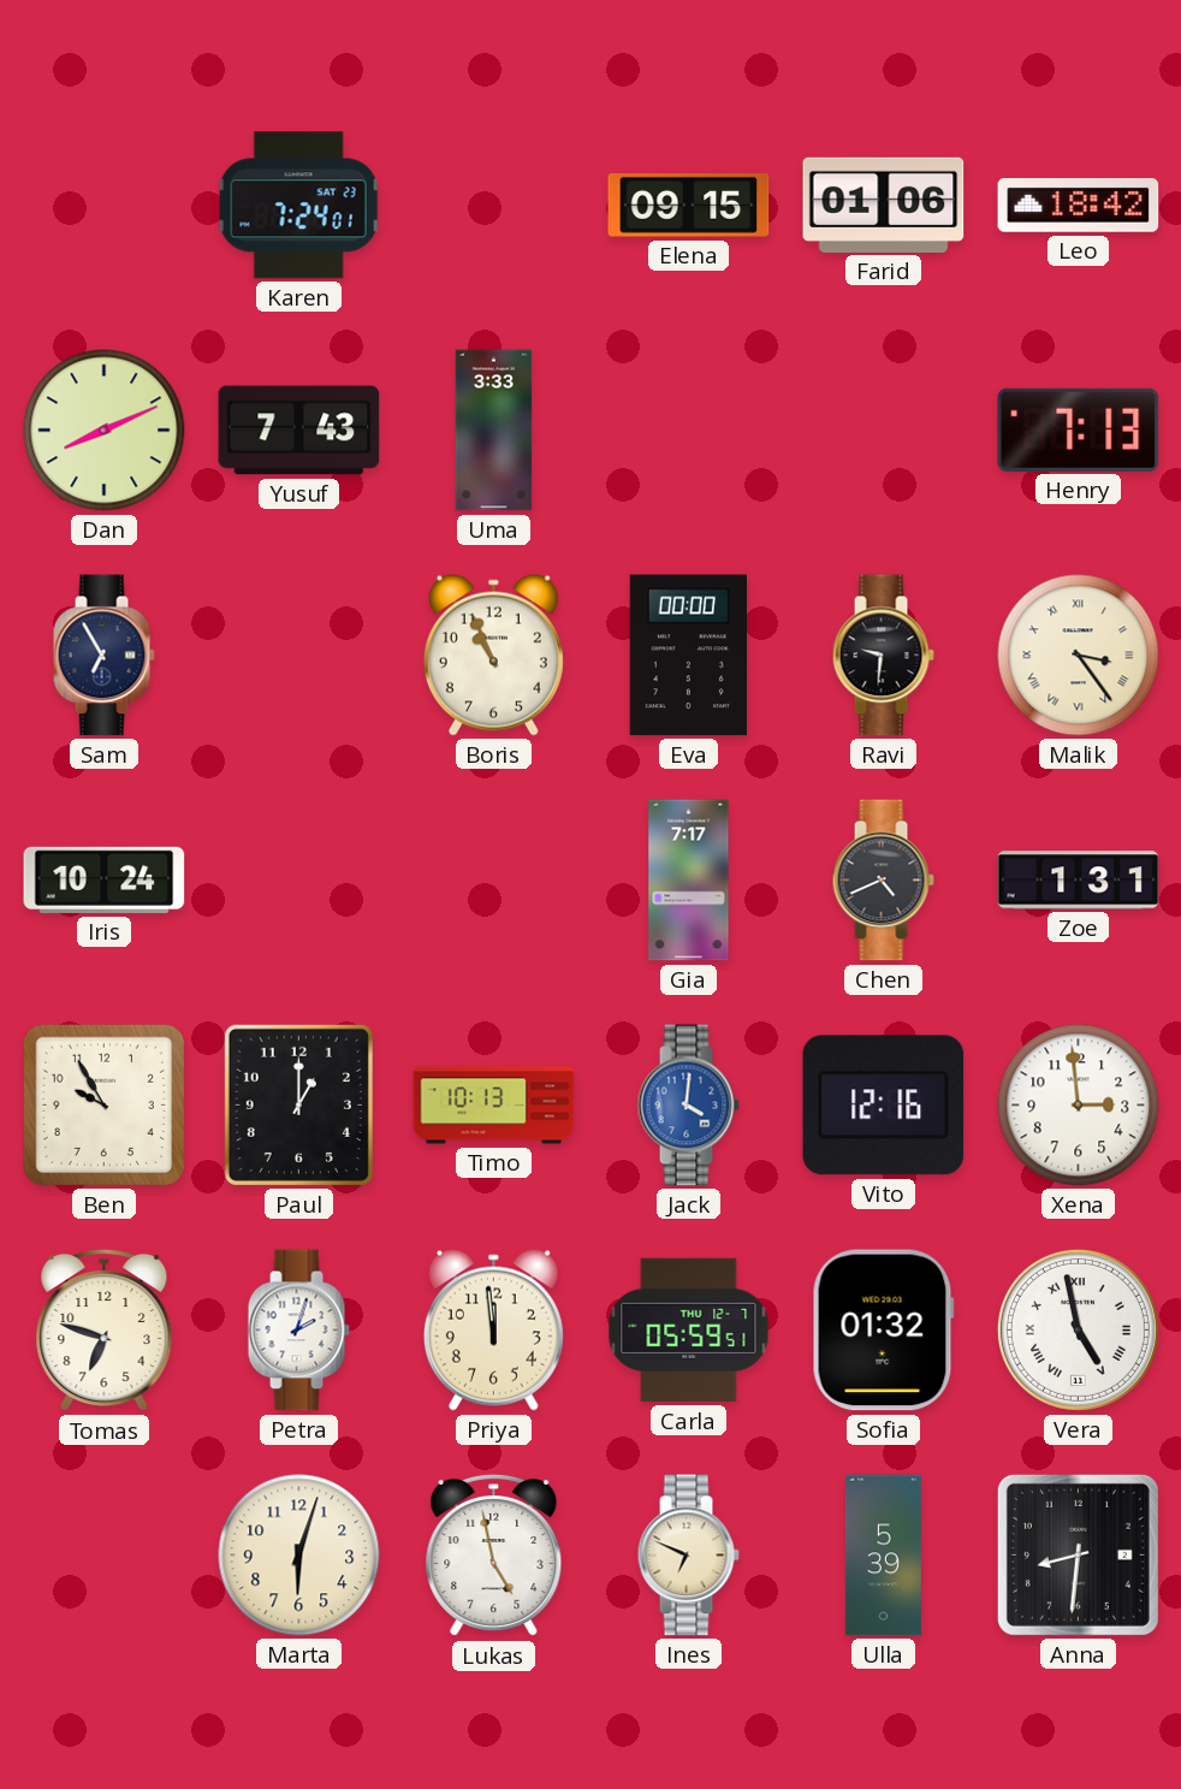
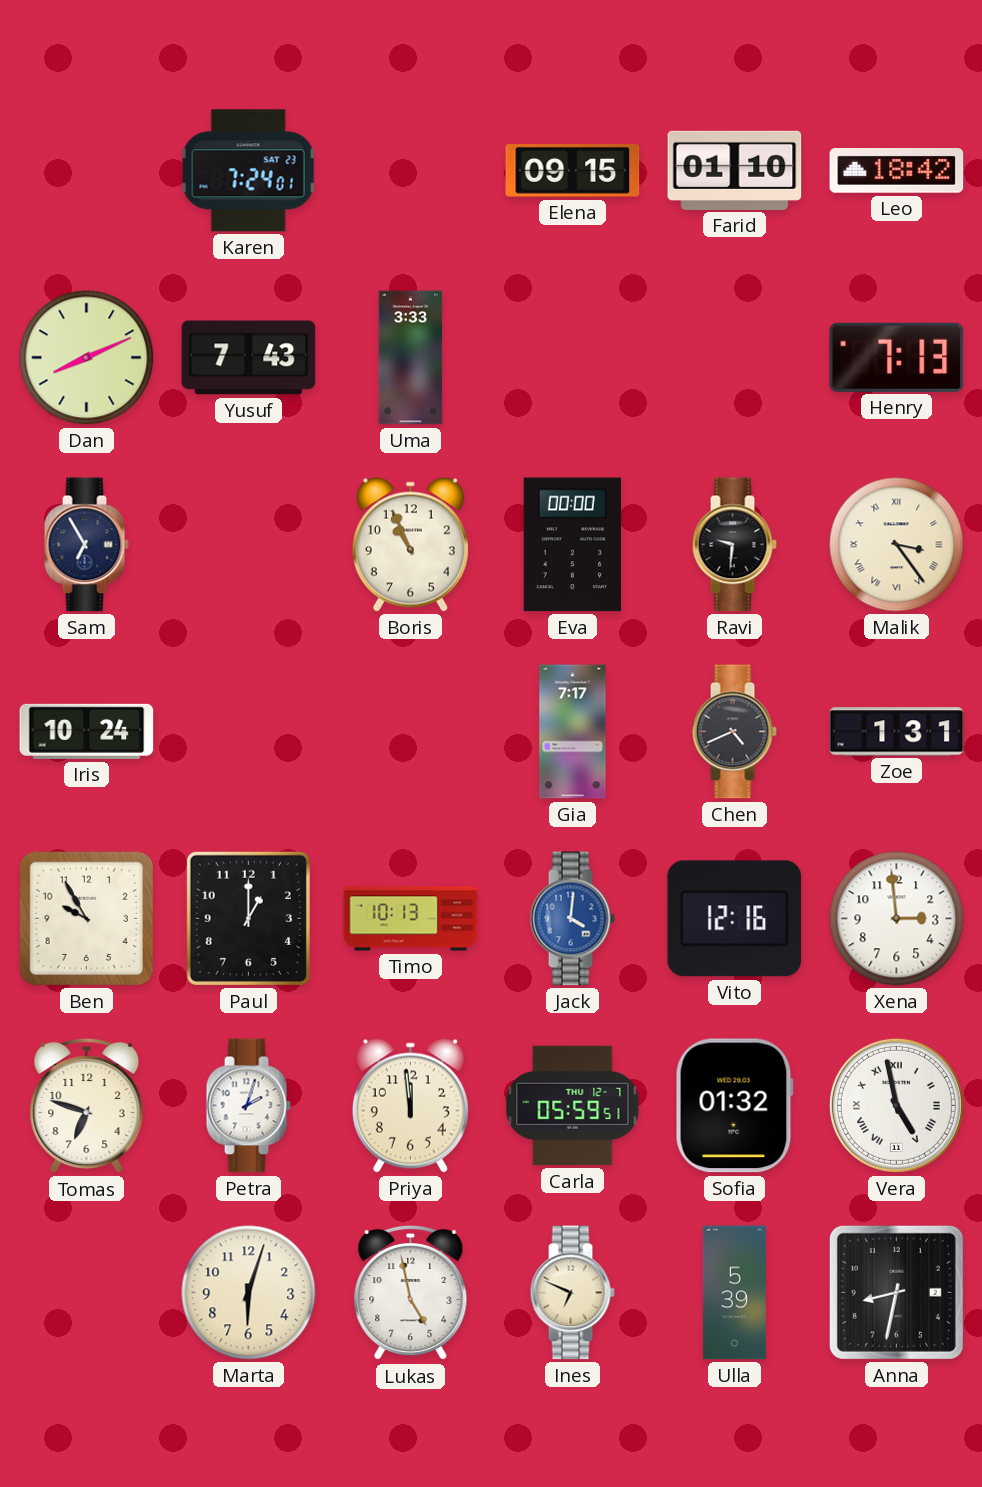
Farid: 01:06 -> 01:10 (735, 170)
Anna: 8:31 -> 8:32 (896, 1292)
